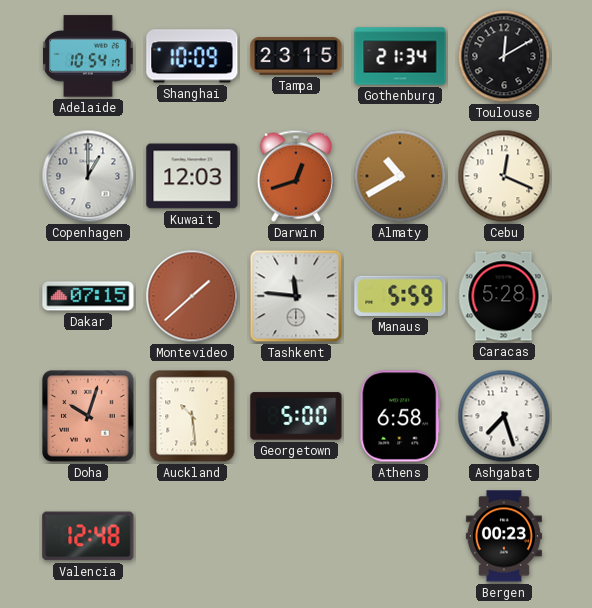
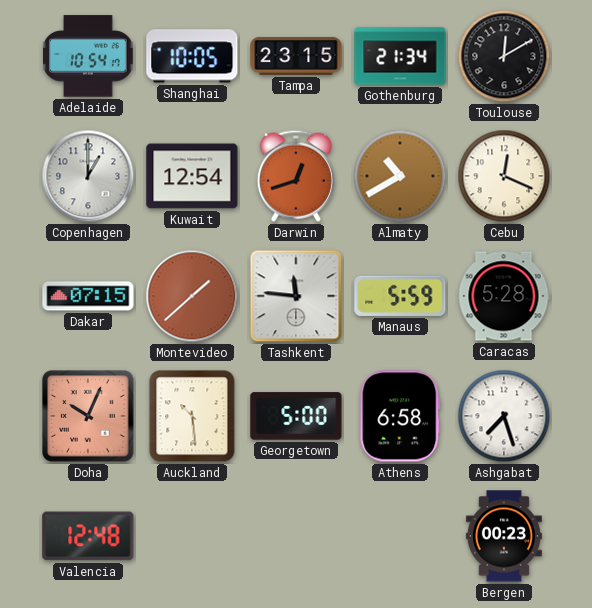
Shanghai: 10:09 -> 10:05 (192, 56)
Kuwait: 12:03 -> 12:54 (192, 176)
Doha: 10:03 -> 10:04 (88, 416)
